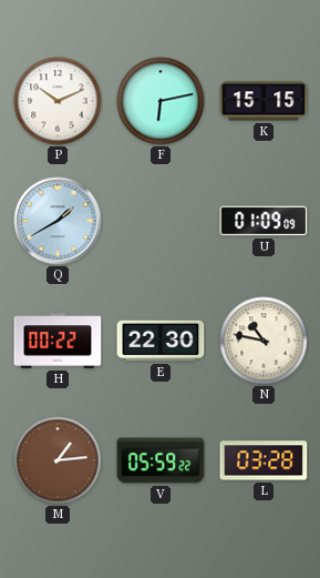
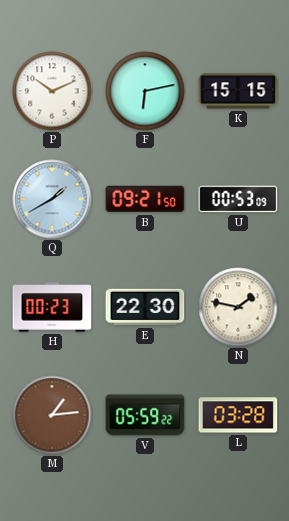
B: none -> 09:21 (145, 199)
U: 01:09 -> 00:53 (238, 199)
H: 00:22 -> 00:23 (52, 307)
N: 10:47 -> 1:47 (238, 307)
